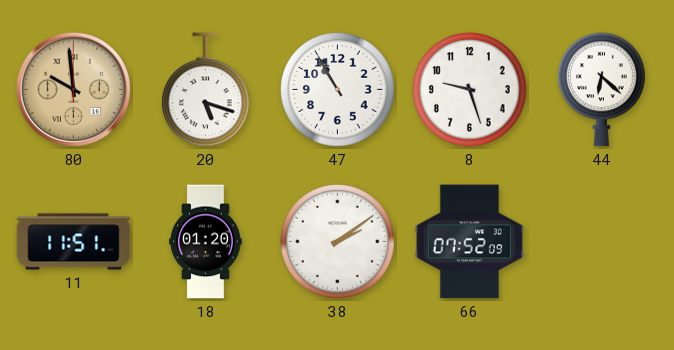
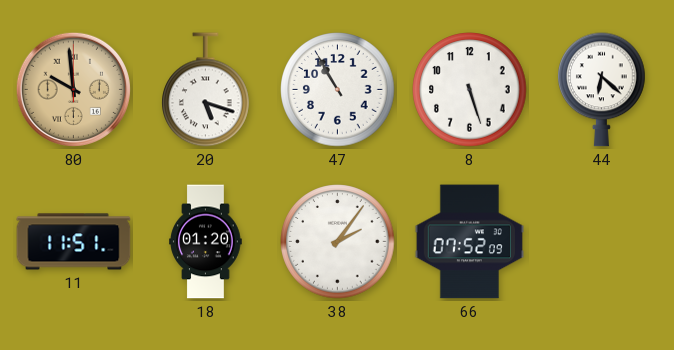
8: 9:27 -> 5:27 (470, 90)
38: 2:09 -> 2:06 (338, 242)
